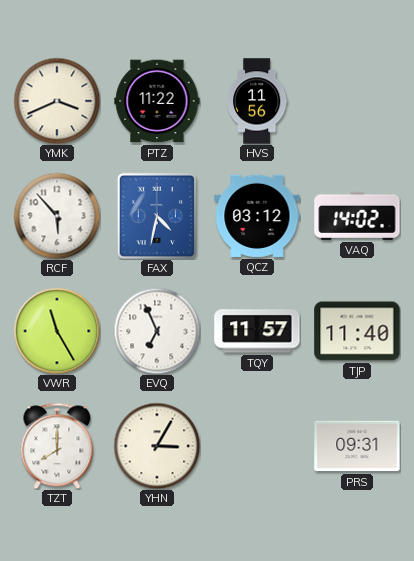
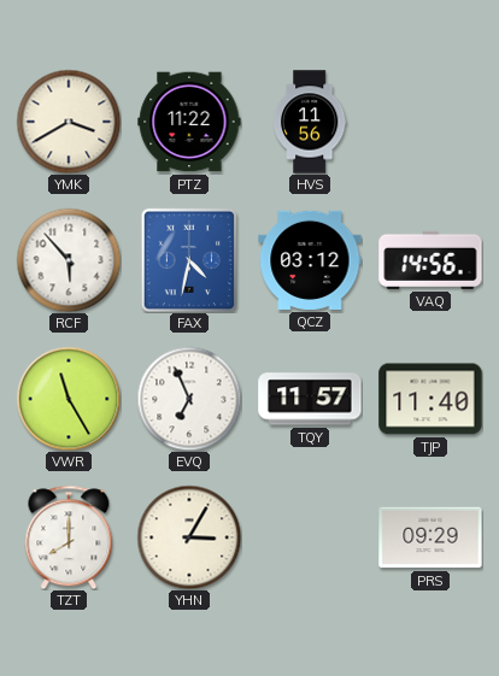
YMK: 3:41 -> 3:40 (69, 122)
VAQ: 14:02 -> 14:56 (430, 260)
PRS: 09:31 -> 09:29 (430, 537)
